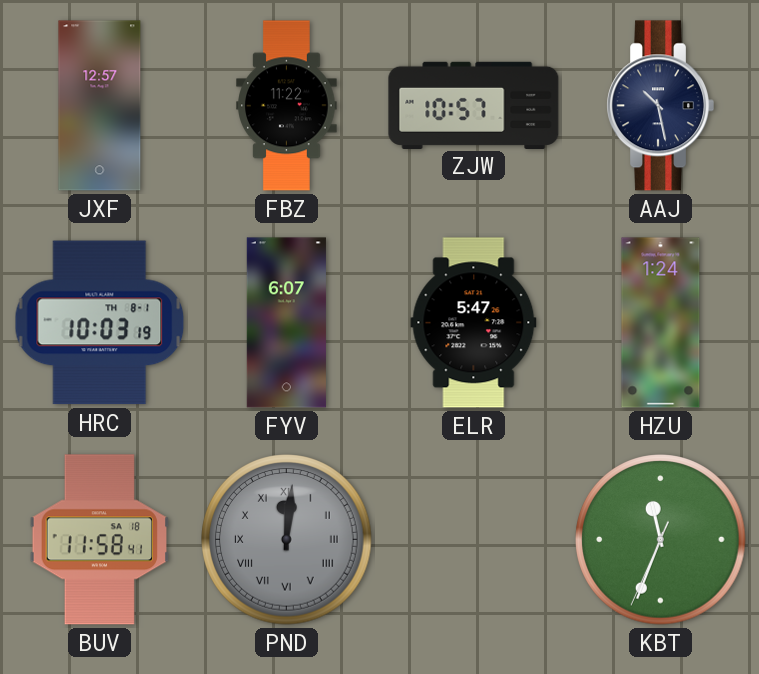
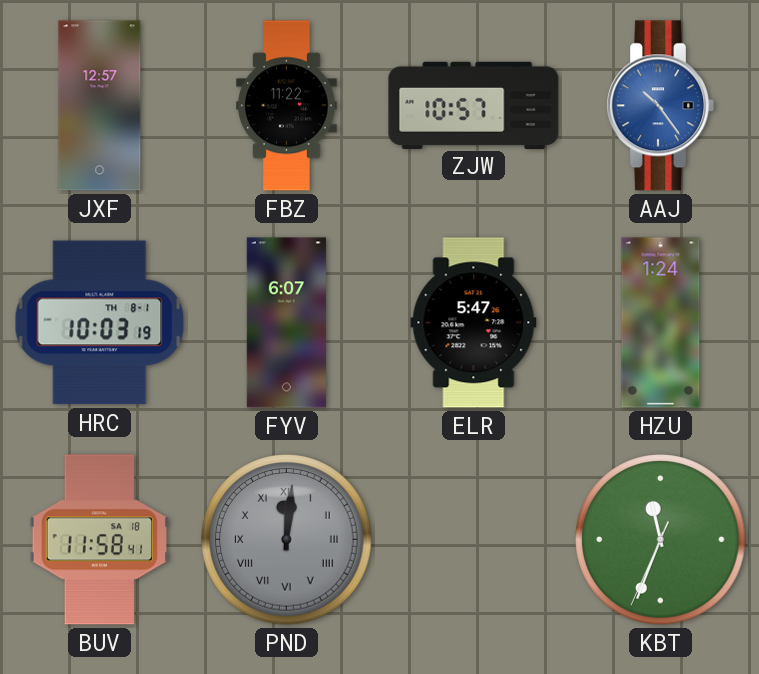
AAJ: 10:28 -> 10:24 (660, 106)
AAJ dial: navy -> blue (660, 106)
